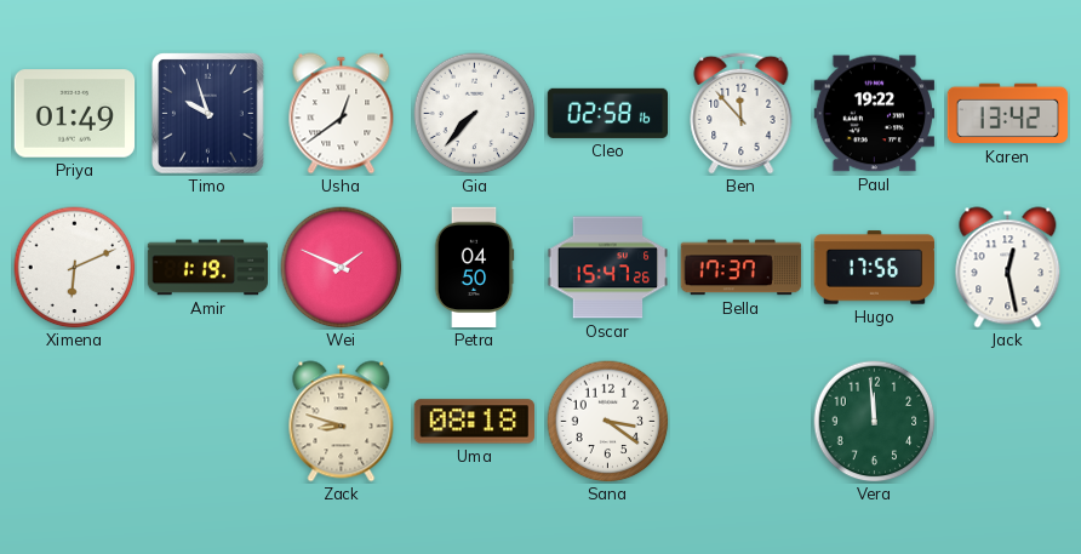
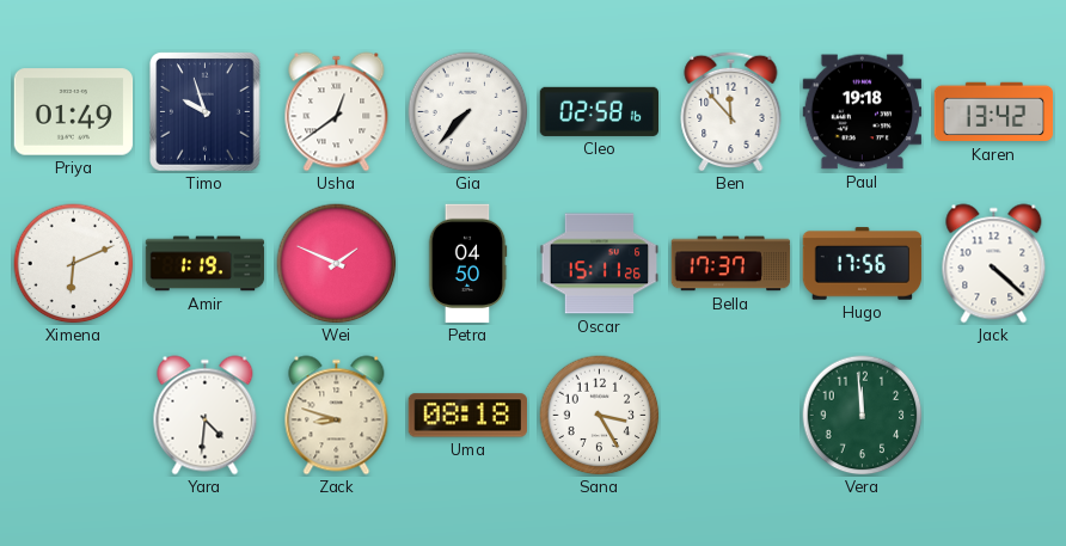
Paul: 19:22 -> 19:18 (863, 112)
Oscar: 15:47 -> 15:11 (600, 264)
Jack: 12:28 -> 4:22 (994, 264)
Yara: none -> 4:31 (206, 416)
Sana: 3:21 -> 3:25 (600, 416)
